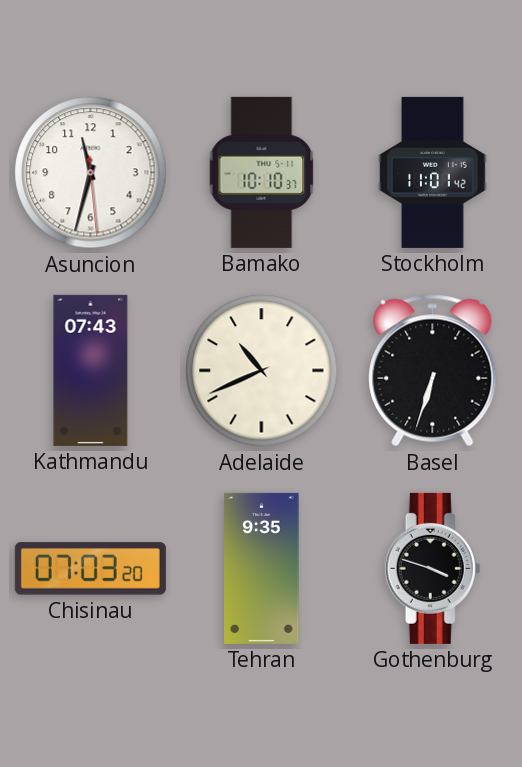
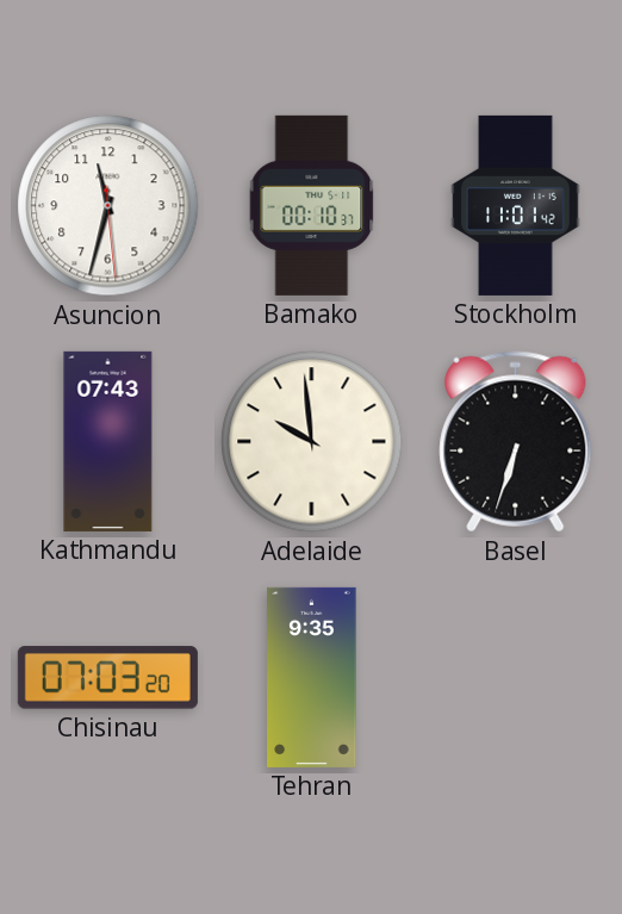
Bamako: 10:10 -> 00:10 (312, 205)
Adelaide: 10:41 -> 9:59 (312, 442)
Gothenburg: 3:48 -> none (433, 568)
